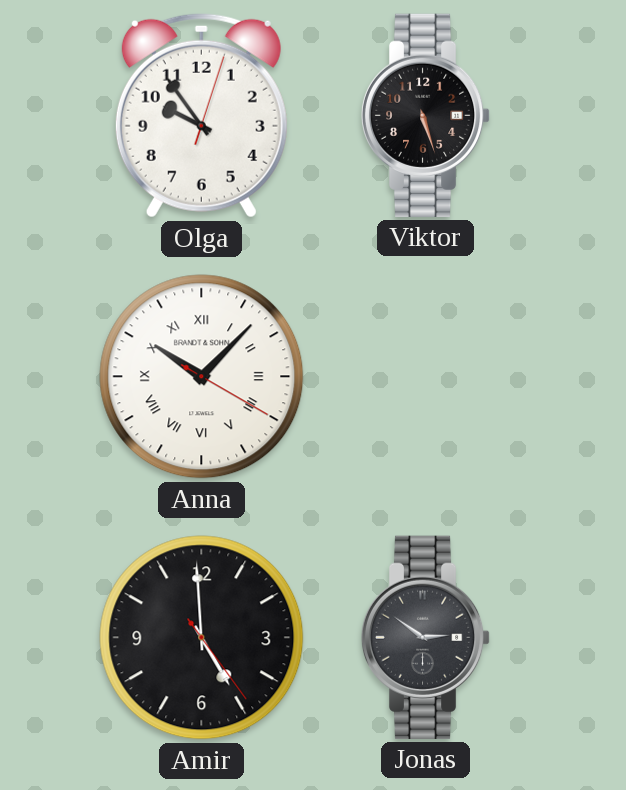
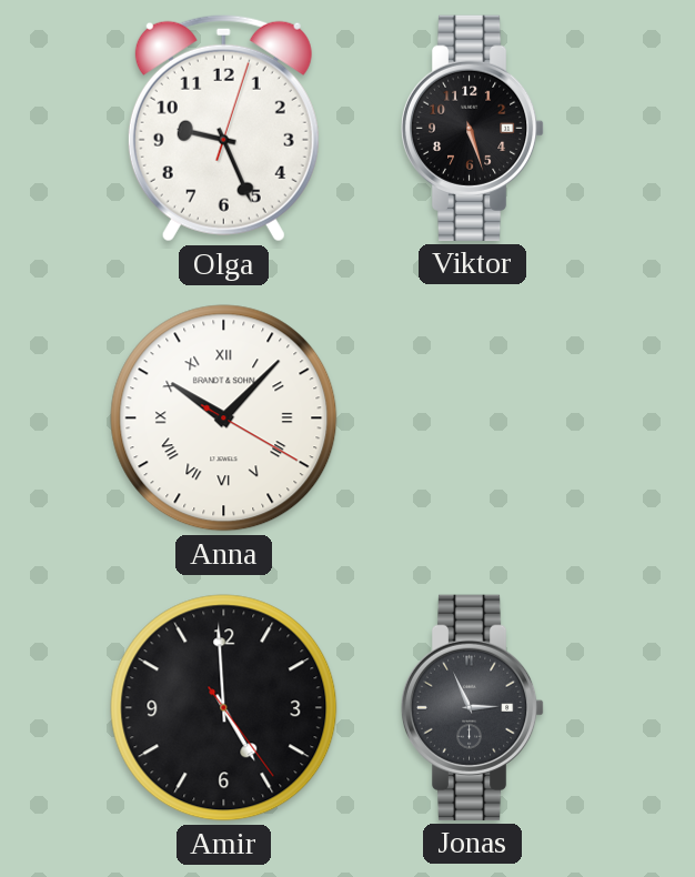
Olga: 9:54 -> 9:26 (223, 128)
Jonas: 2:51 -> 2:56 (473, 707)
